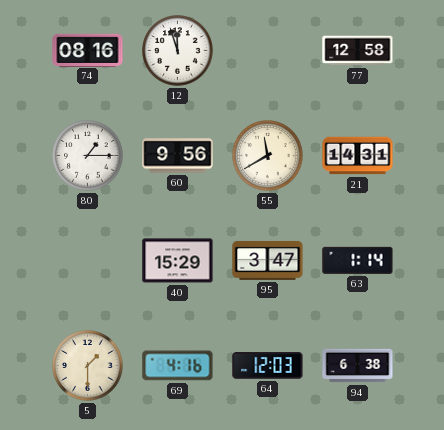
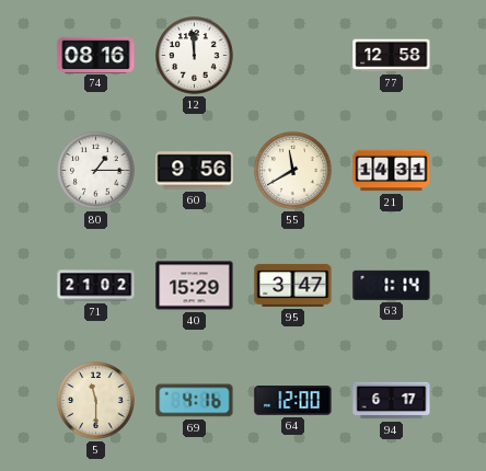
12: 11:57 -> 11:59 (195, 56)
71: none -> 21:02 (96, 286)
5: 1:30 -> 11:30 (96, 401)
64: 12:03 -> 12:00 (293, 401)
94: 6:38 -> 6:17 (392, 401)
